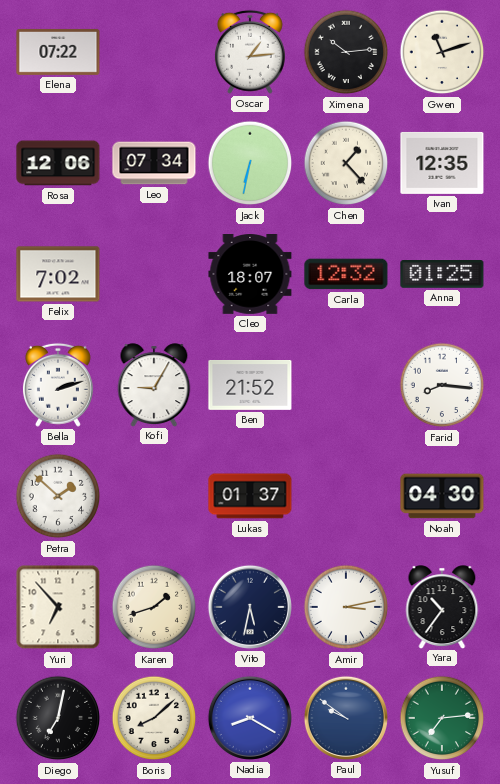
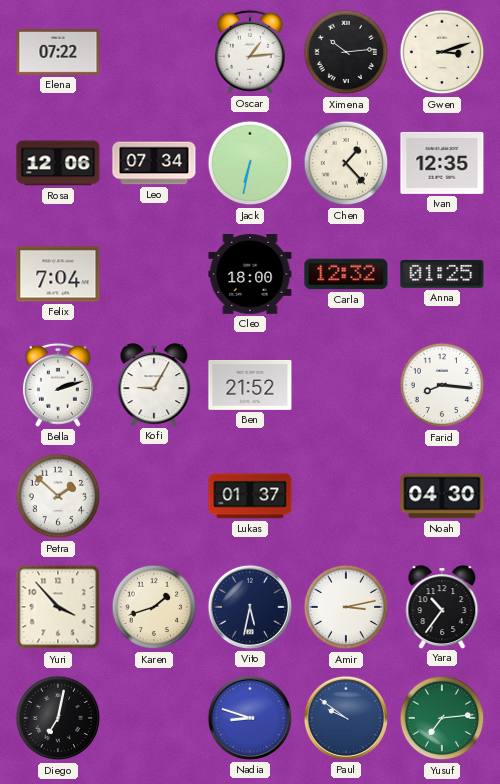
Gwen: 11:12 -> 3:12 (442, 52)
Felix: 7:02 -> 7:04 (58, 274)
Cleo: 18:07 -> 18:00 (250, 275)
Yuri: 6:53 -> 3:53 (58, 607)
Boris: 8:08 -> none (154, 718)
Nadia: 8:20 -> 8:48 (250, 718)
